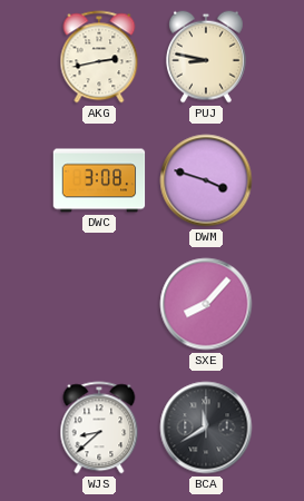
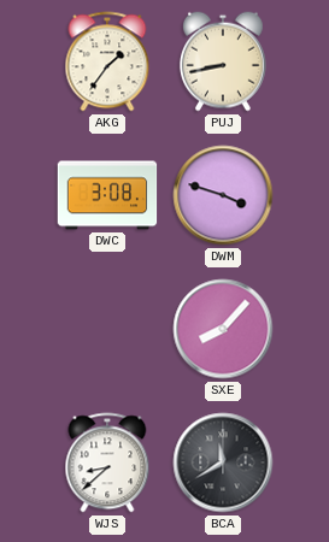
AKG: 2:43 -> 1:36 (107, 61)
PUJ: 8:47 -> 8:43 (223, 61)
